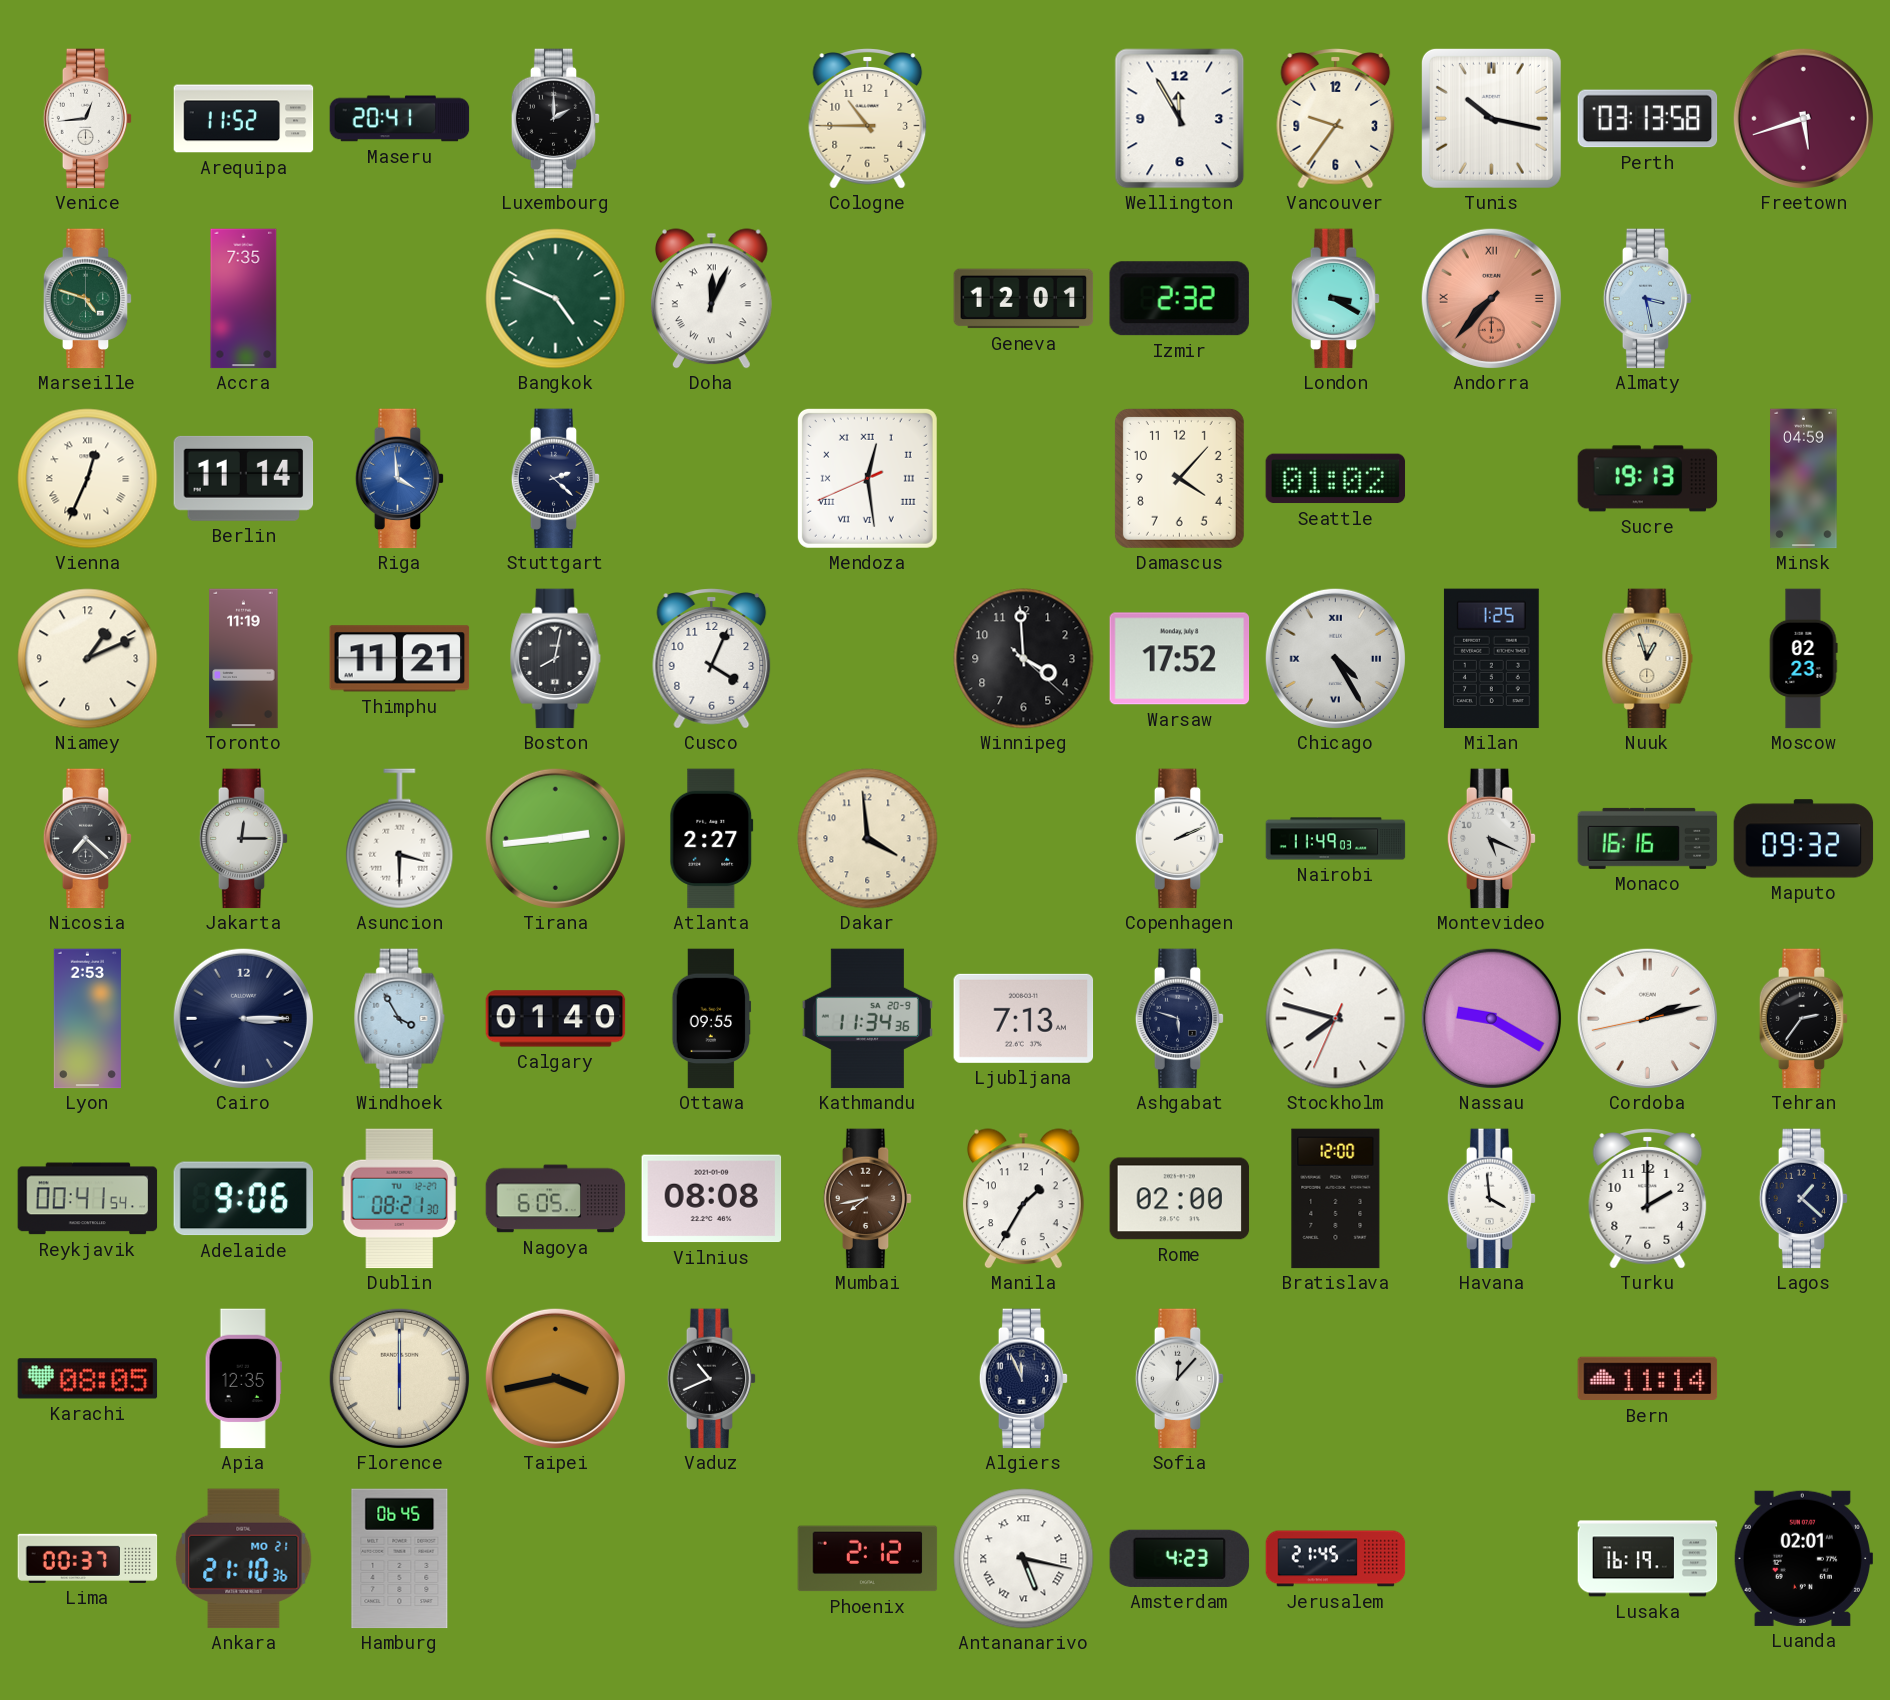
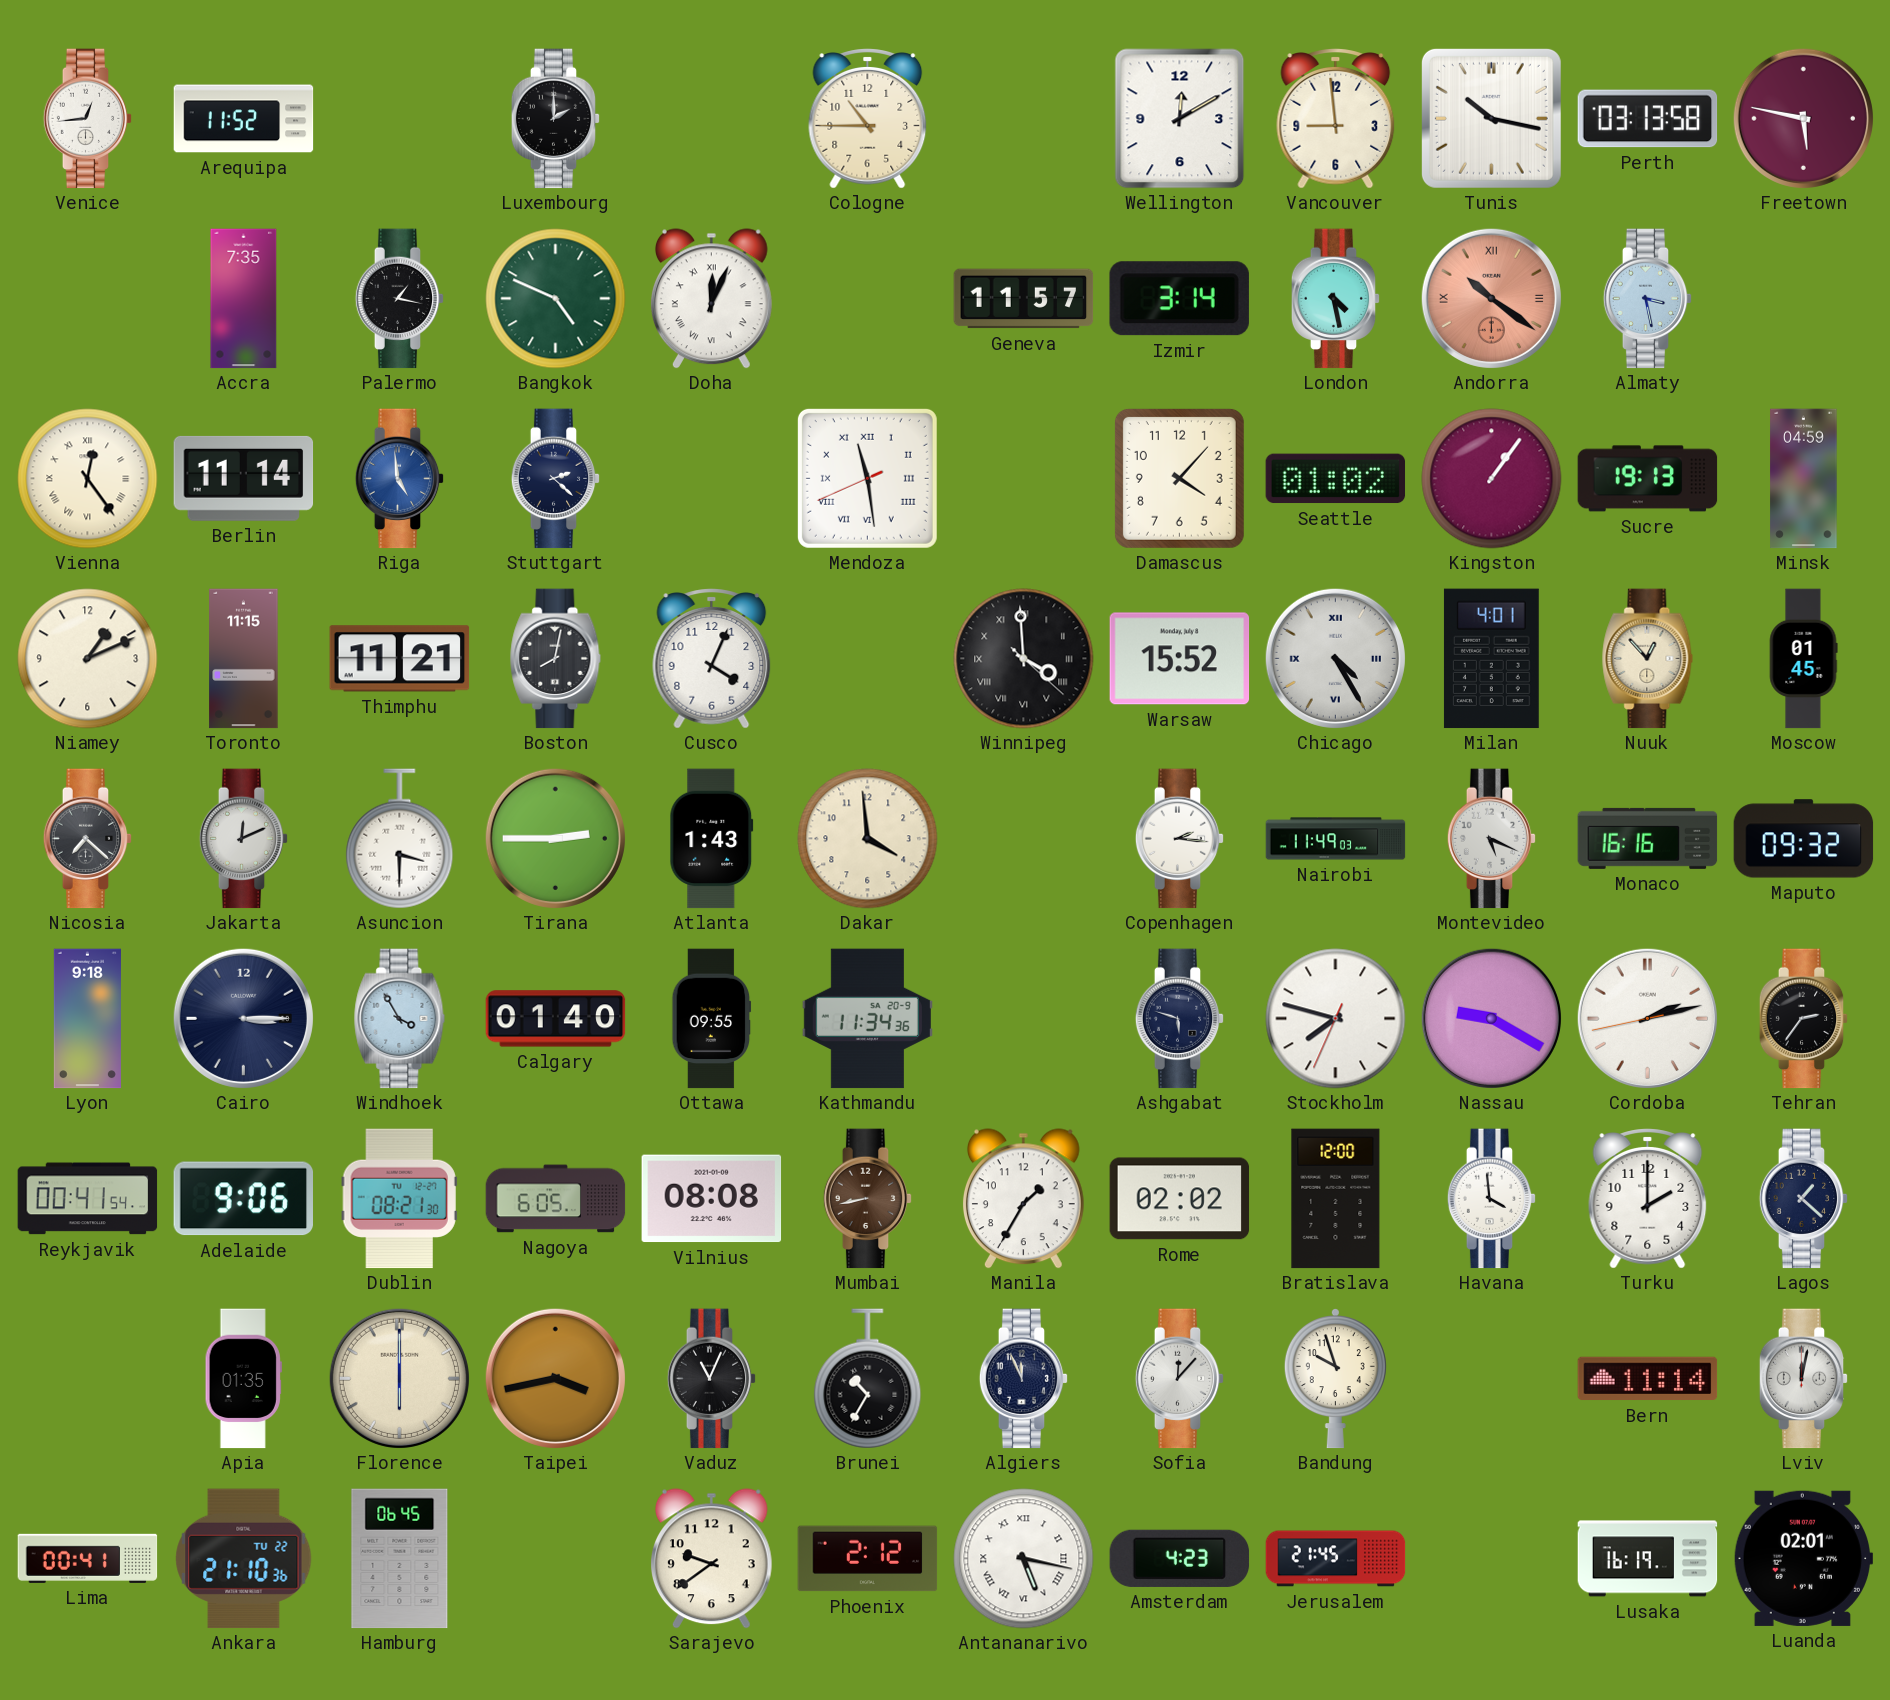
Maseru: 20:41 -> none (400, 119)
Wellington: 11:55 -> 12:10 (1180, 119)
Vancouver: 9:36 -> 8:59 (1336, 119)
Freetown: 5:42 -> 5:47 (1803, 118)
Marseille: 4:48 -> none (88, 299)
Palermo: none -> 1:17 (400, 299)
Geneva: 12:01 -> 11:57 (1024, 299)
Izmir: 2:32 -> 3:14 (1179, 299)
London: 3:20 -> 4:28 (1336, 299)
Andorra: 7:37 -> 10:21 (1491, 298)
Vienna: 12:34 -> 12:24 (88, 479)
Riga: 3:59 -> 4:59 (400, 479)
Mendoza: 12:28 -> 11:28 (867, 478)
Kingston: none -> 1:06 (1492, 479)
Toronto: 11:19 -> 11:15 (244, 659)
Winnipeg numerals: Arabic -> Roman (1024, 659)
Warsaw: 17:52 -> 15:52 (1180, 659)
Milan: 1:25 -> 4:01 (1491, 659)
Nuuk: 12:57 -> 12:53 (1648, 659)
Moscow: 02:23 -> 01:45 (1803, 659)
Jakarta: 12:15 -> 12:11 (244, 839)
Tirana: 2:44 -> 2:45 (555, 838)
Atlanta: 2:27 -> 1:43 (712, 839)
Copenhagen: 2:11 -> 2:16 (1180, 839)
Lyon: 2:53 -> 9:18 (87, 1019)
Ljubljana: 7:13 -> none (1024, 1018)
Mumbai: 7:43 -> 8:43 (868, 1199)
Rome: 02:00 -> 02:02 (1180, 1199)
Karachi: 08:05 -> none (88, 1379)
Apia: 12:35 -> 01:35 (243, 1379)
Vaduz: 10:41 -> 11:04 (712, 1379)
Brunei: none -> 10:35 (868, 1379)
Bandung: none -> 9:57 (1335, 1379)
Lviv: none -> 12:02 (1804, 1379)
Lima: 00:37 -> 00:41 (88, 1558)
Ankara date: MO 21 -> TU 22 (244, 1559)
Sarajevo: none -> 9:39 (711, 1559)
